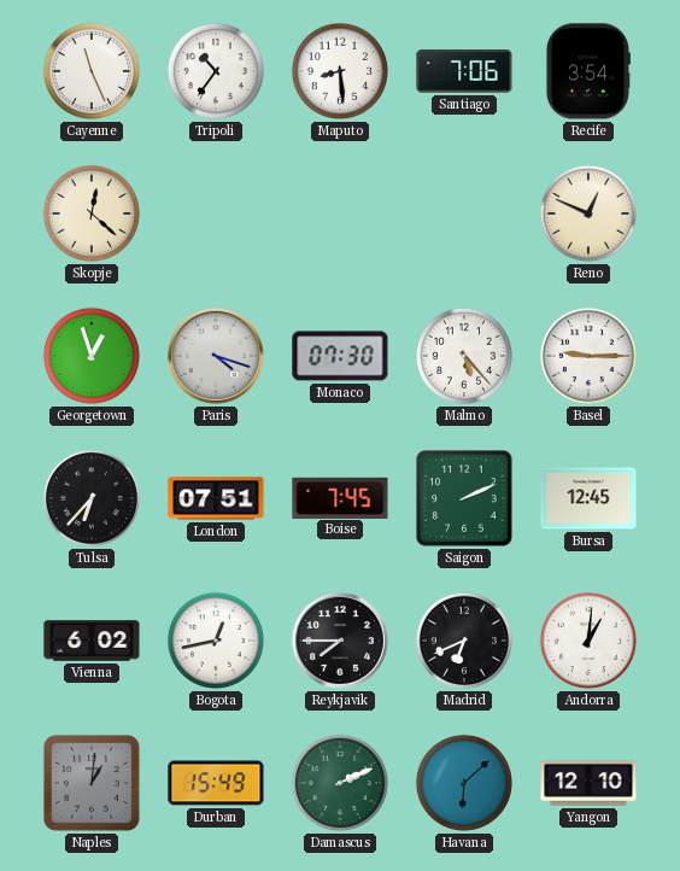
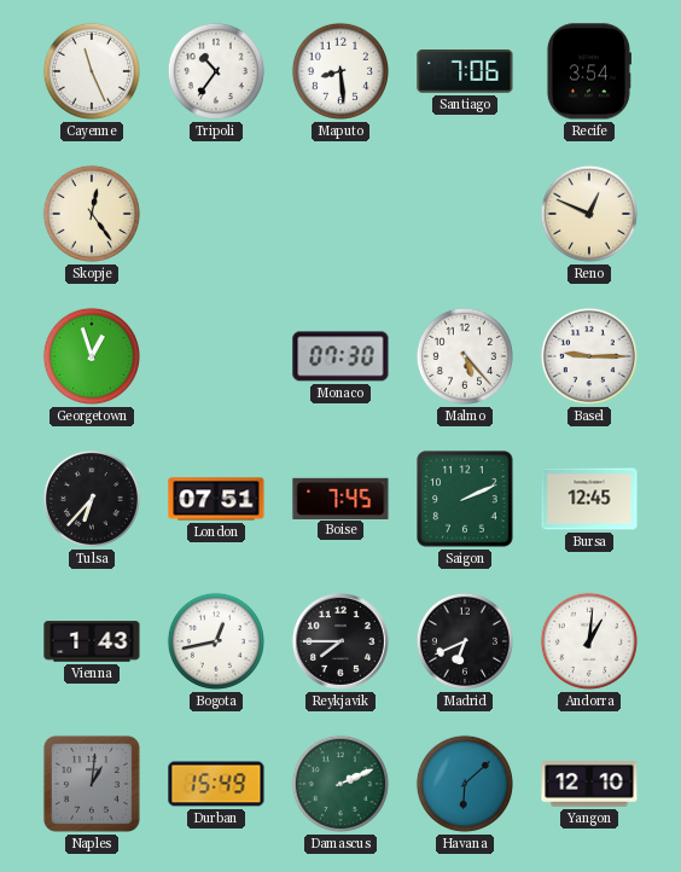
Skopje: 12:22 -> 12:24 (92, 214)
Paris: 4:18 -> none (216, 356)
Vienna: 6:02 -> 1:43 (92, 641)
